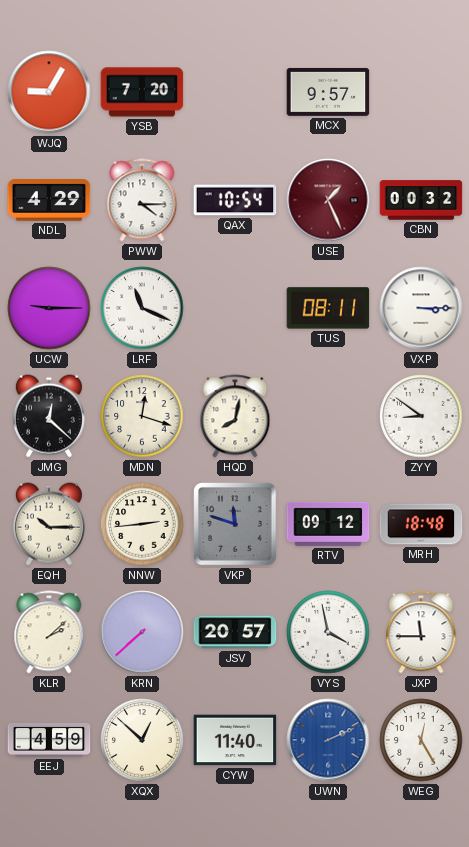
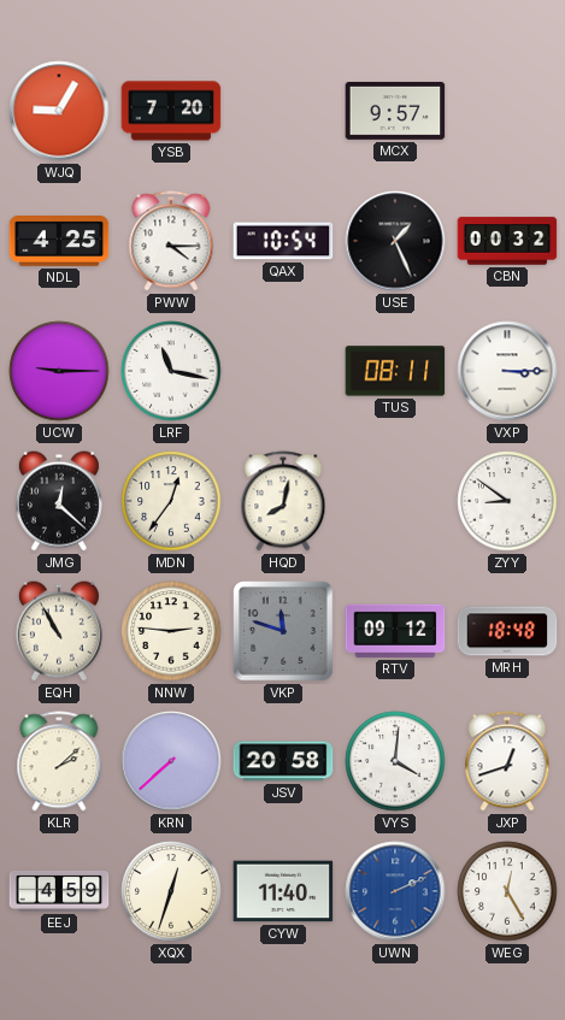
NDL: 4:29 -> 4:25 (59, 241)
USE dial: burgundy -> black (395, 241)
LRF: 11:19 -> 11:17 (171, 371)
MDN: 12:18 -> 12:36 (171, 501)
EQH: 10:15 -> 10:55 (59, 631)
NNW: 2:44 -> 2:46 (171, 631)
JSV: 20:57 -> 20:58 (283, 761)
VYS: 3:58 -> 4:01 (395, 761)
JXP: 11:45 -> 12:42 (507, 761)
XQX: 12:52 -> 12:33 (171, 891)
